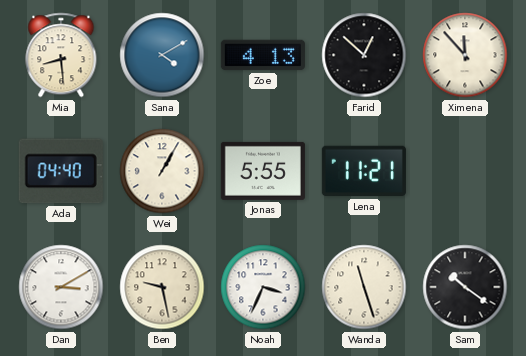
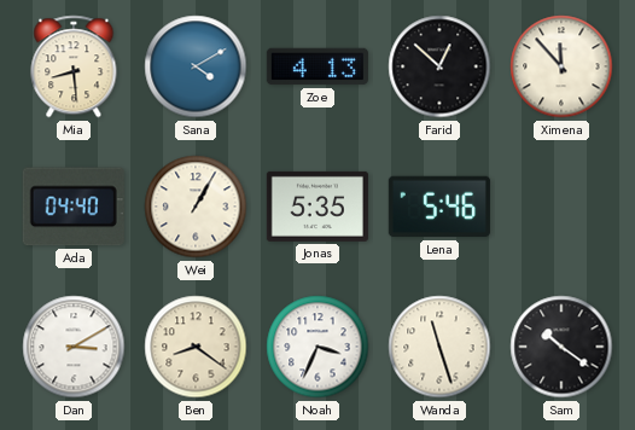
Jonas: 5:55 -> 5:35 (317, 207)
Lena: 11:21 -> 5:46 (439, 207)
Ben: 9:28 -> 8:21 (196, 347)
